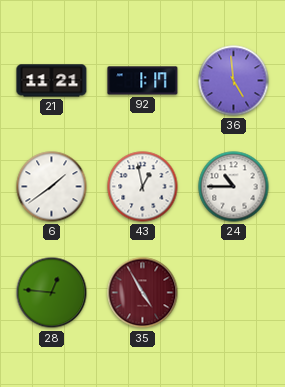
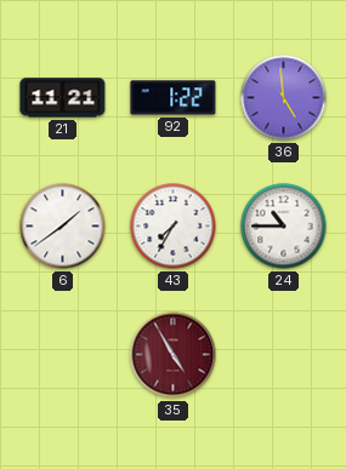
92: 1:17 -> 1:22 (174, 98)
43: 12:58 -> 7:35 (174, 227)
28: 12:46 -> none (52, 293)
